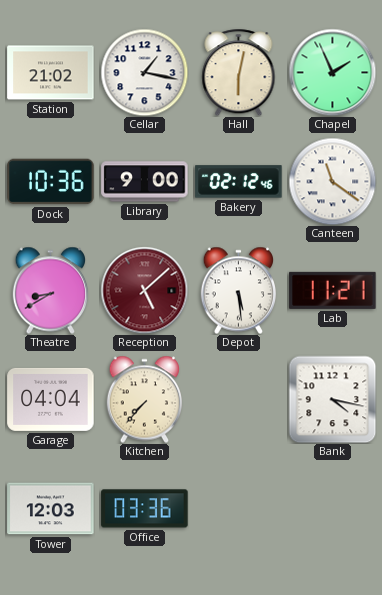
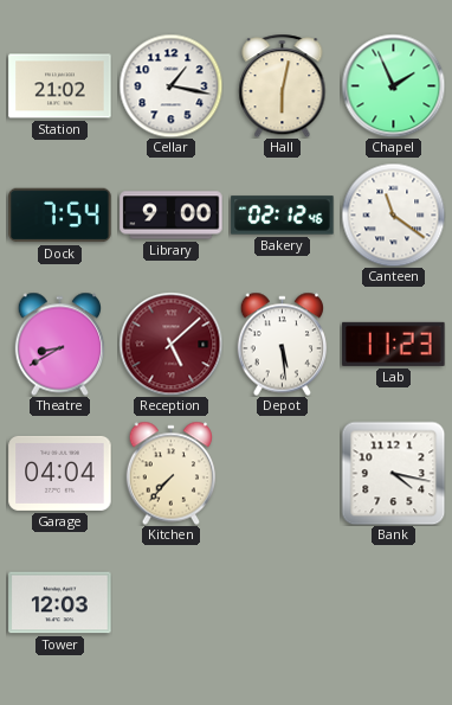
Dock: 10:36 -> 7:54 (60, 216)
Lab: 11:21 -> 11:23 (394, 344)
Office: 03:36 -> none (145, 509)
